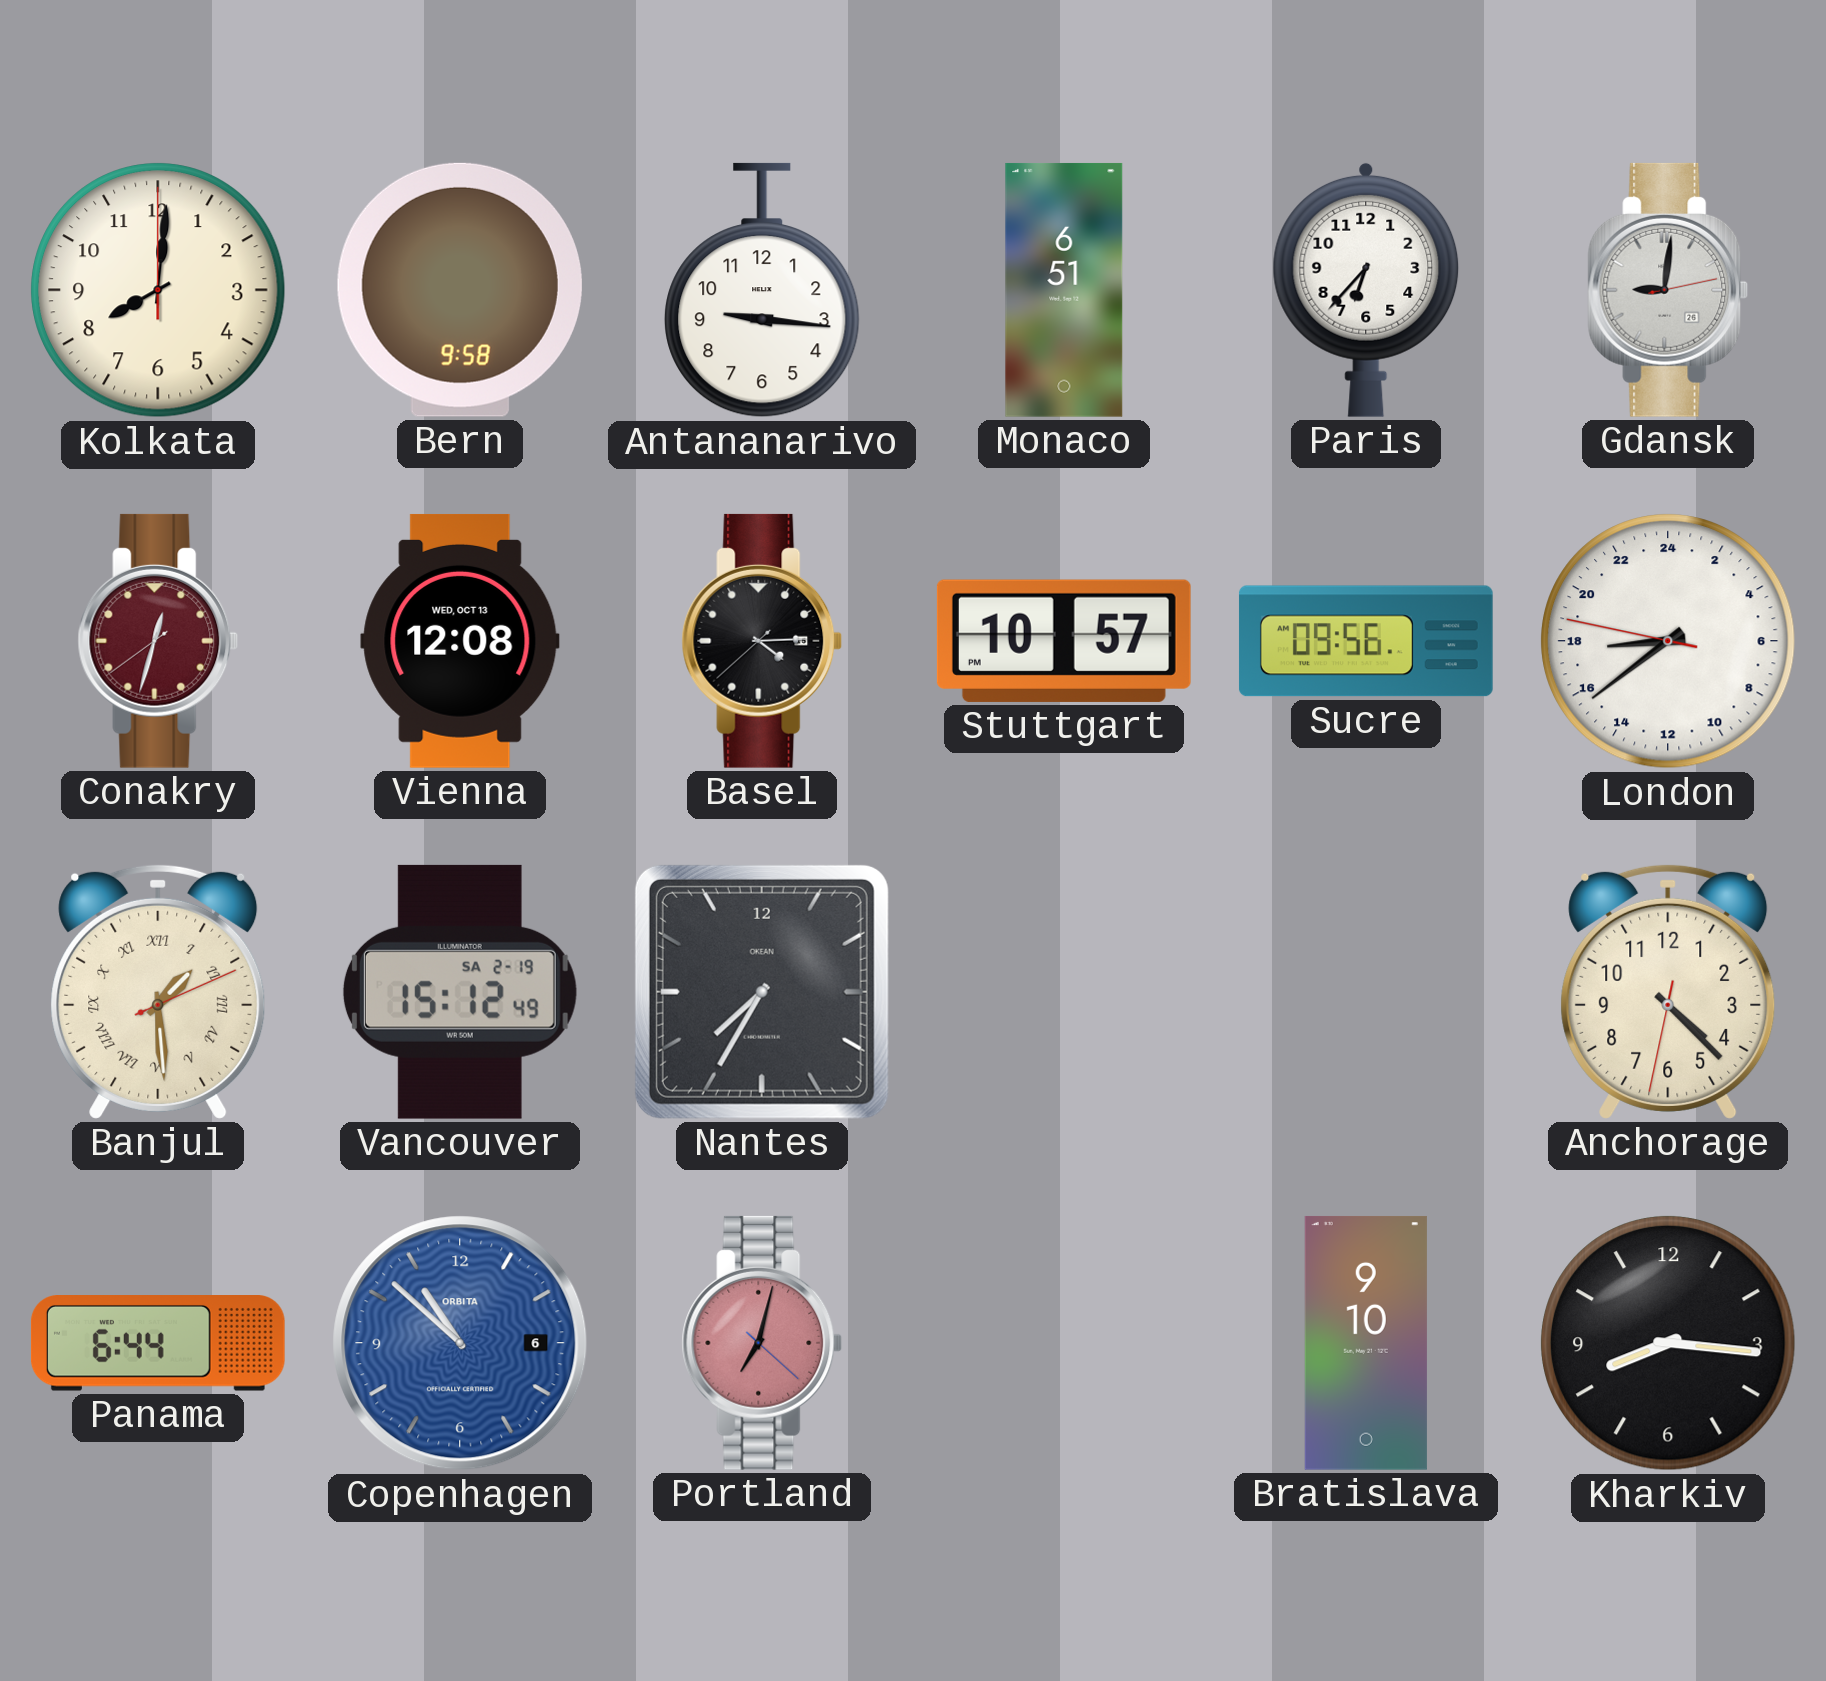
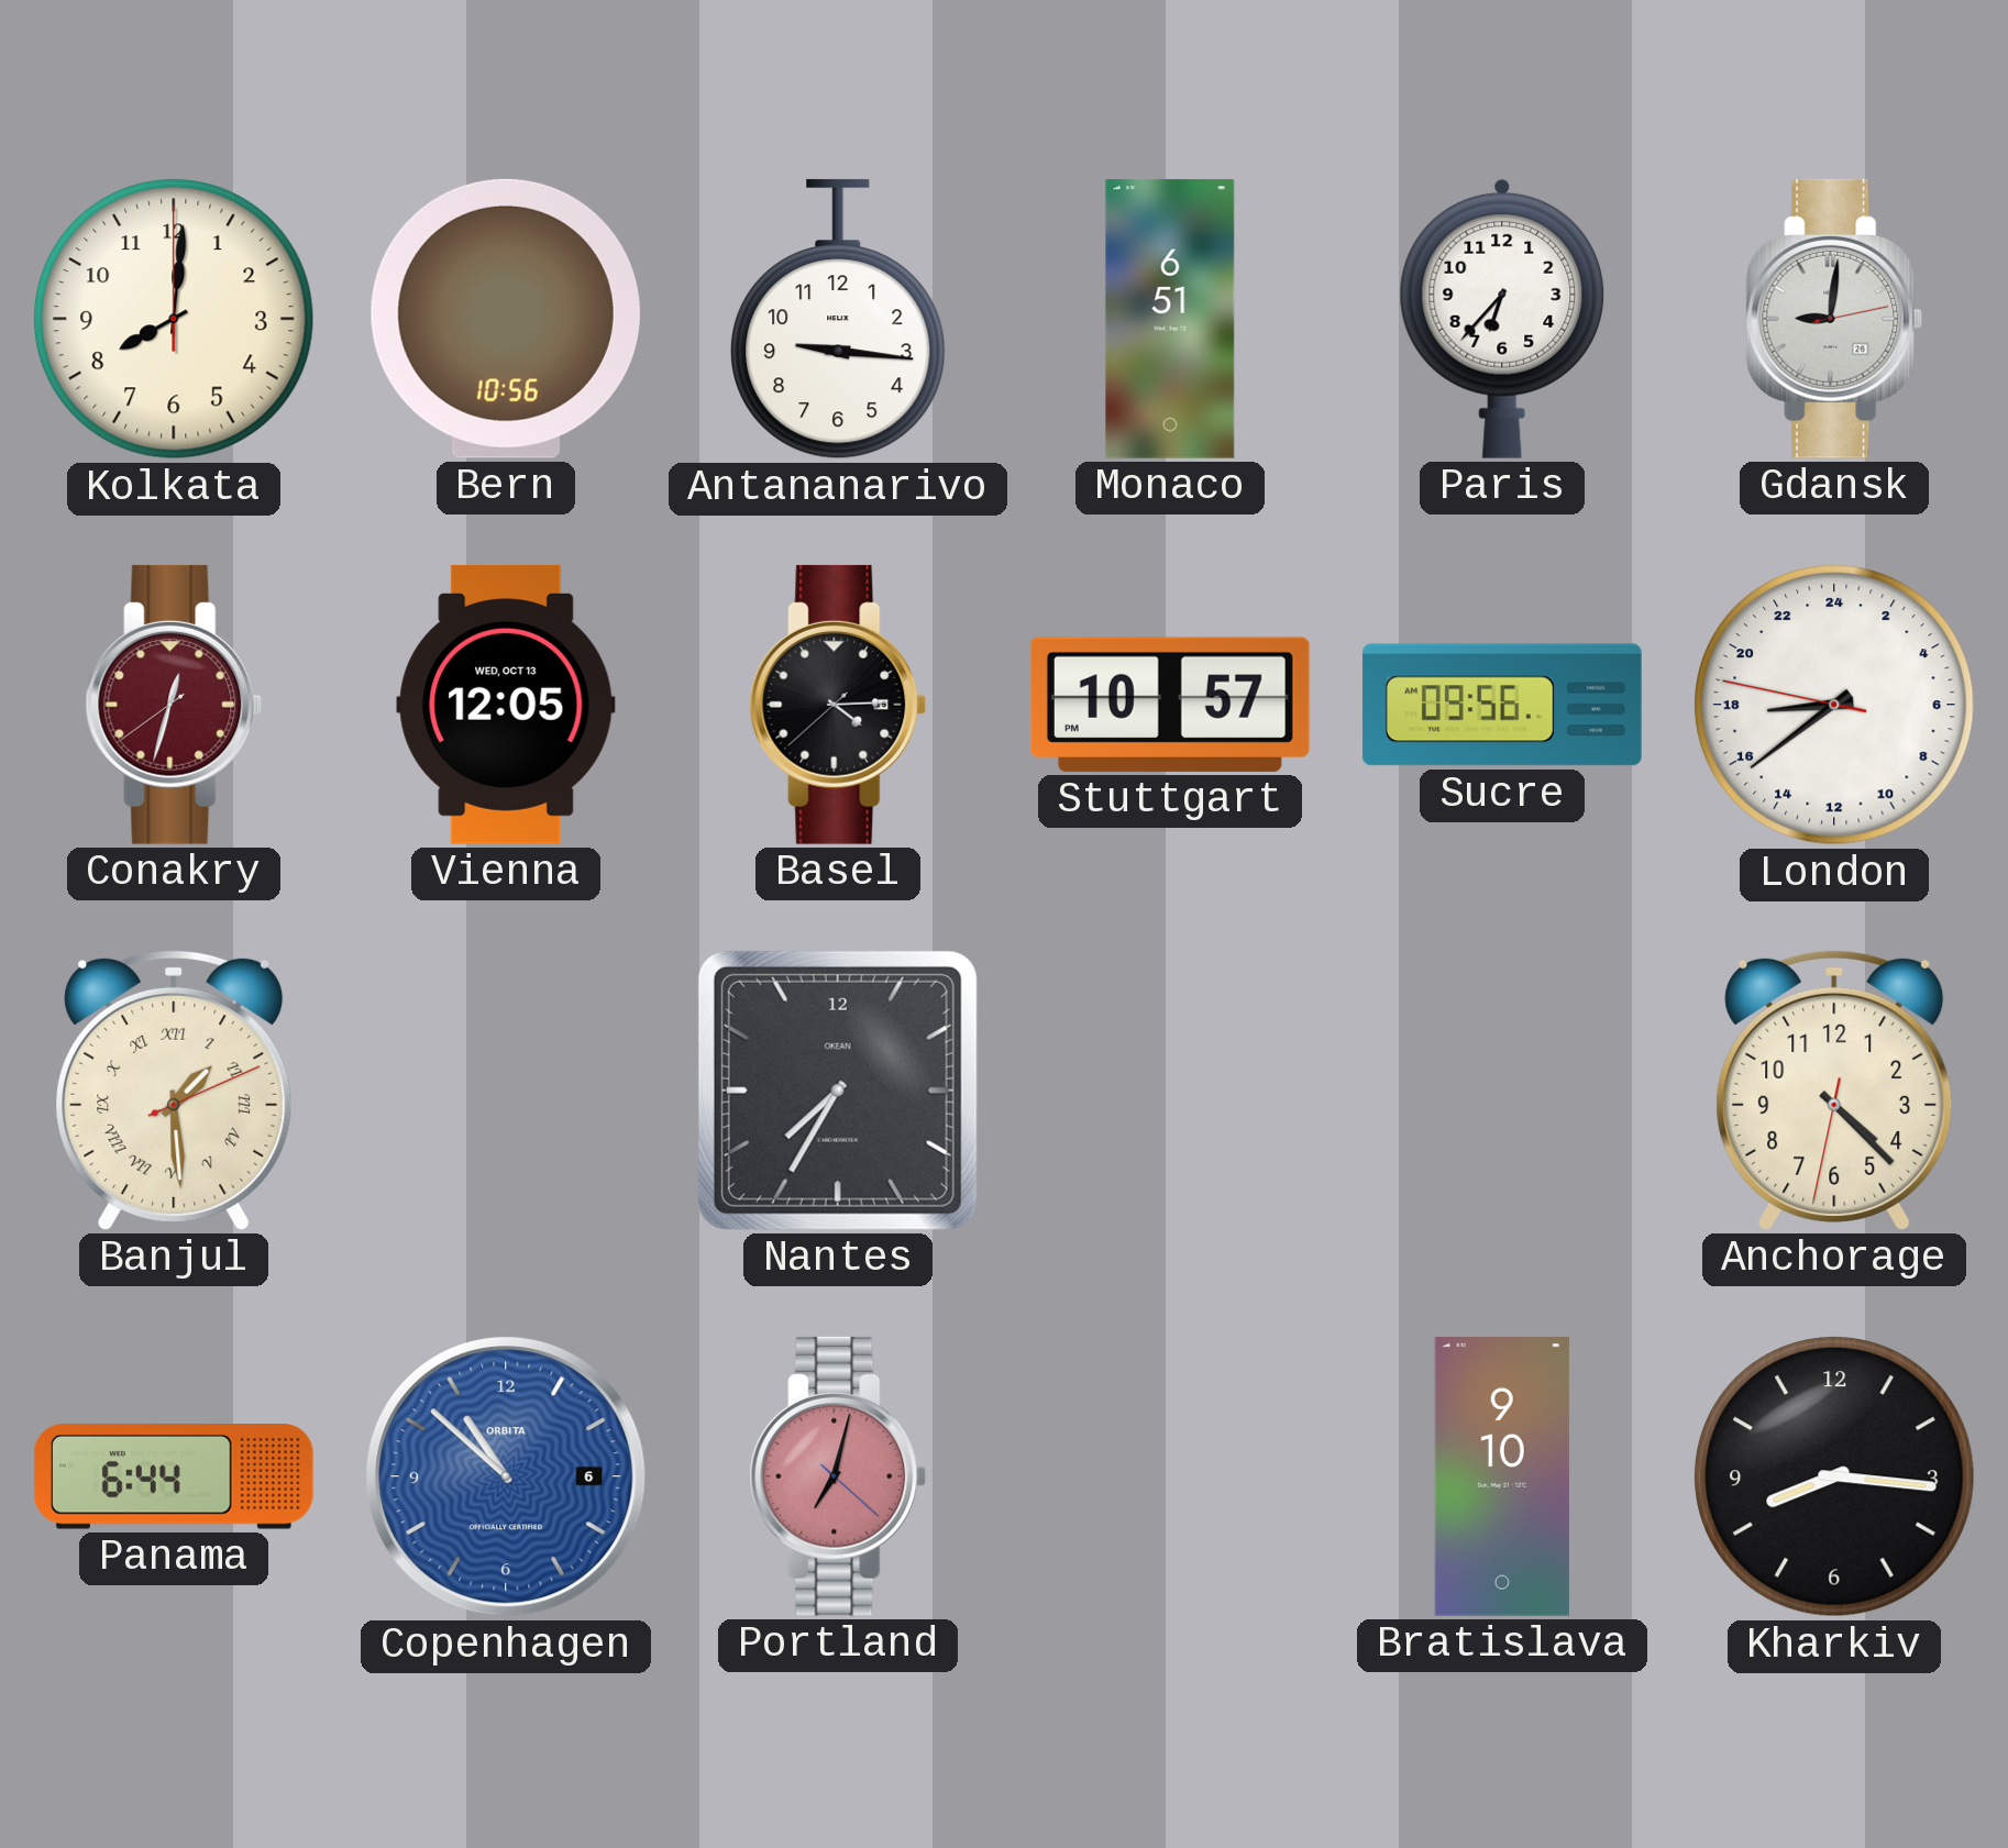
Bern: 9:58 -> 10:56 (506, 319)
Vienna: 12:08 -> 12:05 (506, 705)
Vancouver: 15:12 -> none (460, 992)
